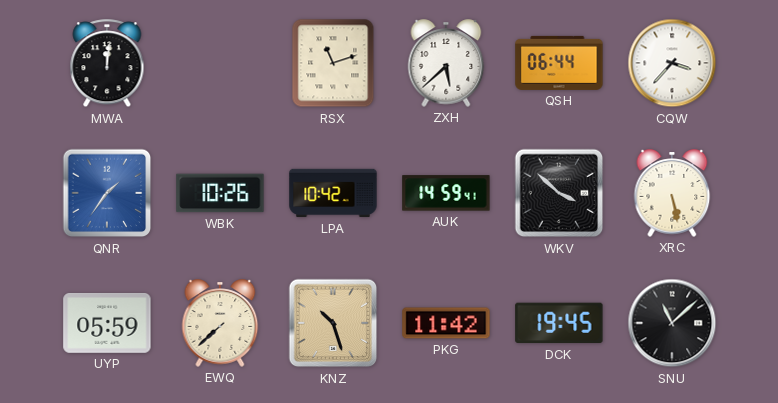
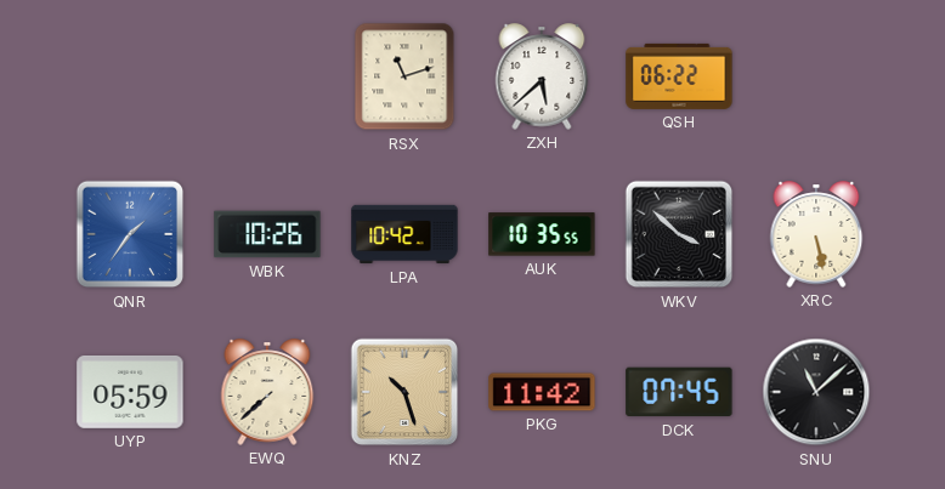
MWA: 12:01 -> none (107, 64)
QSH: 06:44 -> 06:22 (679, 76)
CQW: 3:37 -> none (672, 63)
AUK: 14:59 -> 10:35 (542, 234)
DCK: 19:45 -> 07:45 (679, 392)
